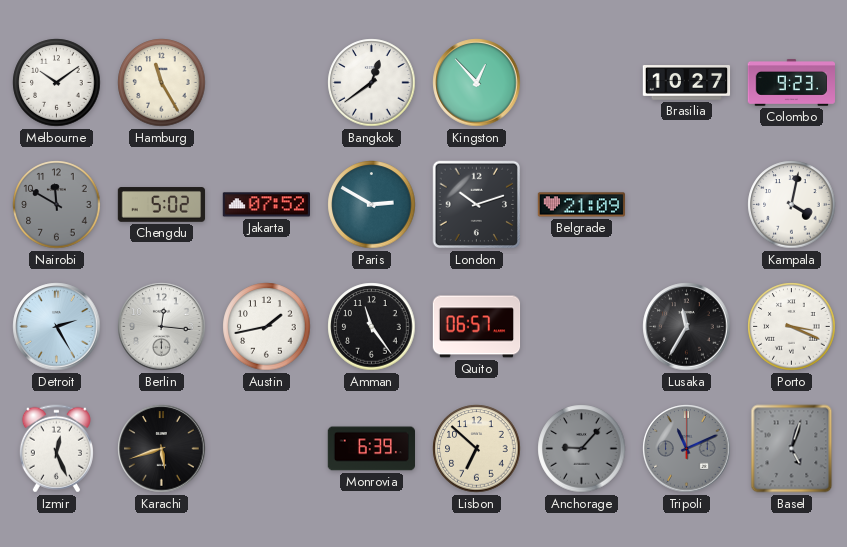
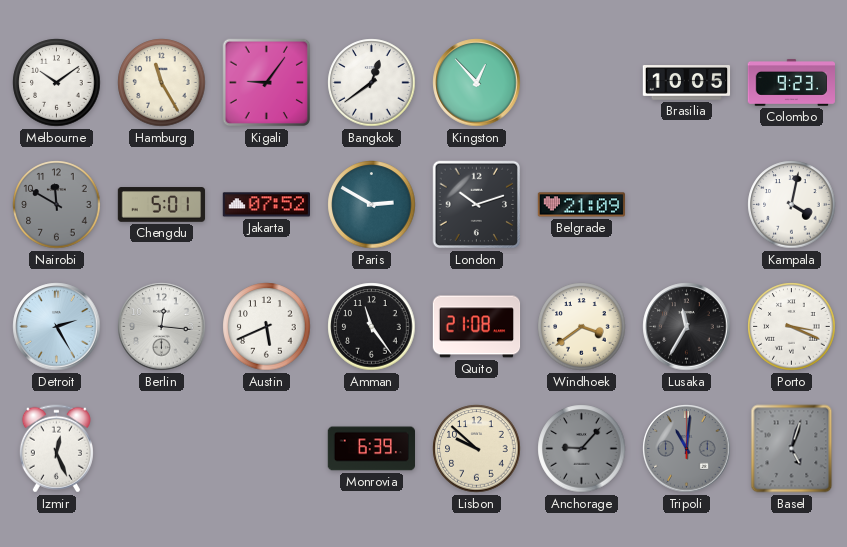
Kigali: none -> 9:06 (267, 83)
Brasilia: 10:27 -> 10:05 (687, 83)
Chengdu: 5:02 -> 5:01 (162, 205)
Austin: 1:43 -> 5:41 (267, 327)
Quito: 06:57 -> 21:08 (477, 327)
Windhoek: none -> 3:39 (582, 327)
Karachi: 5:42 -> none (162, 449)
Lisbon: 6:52 -> 9:52 (477, 449)
Tripoli: 11:11 -> 11:01 (687, 449)
